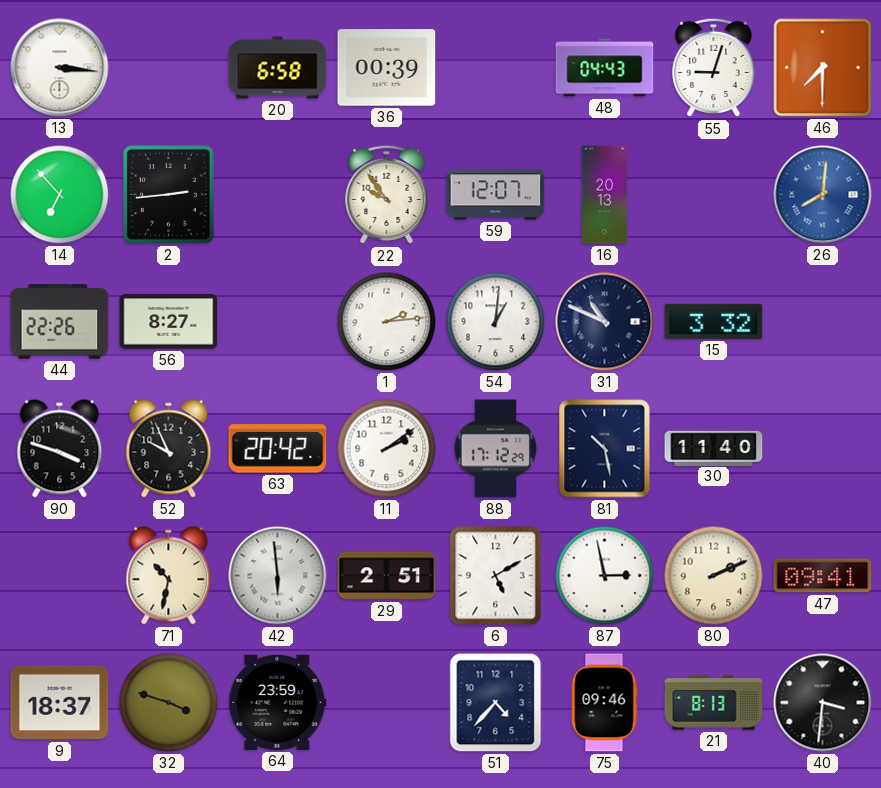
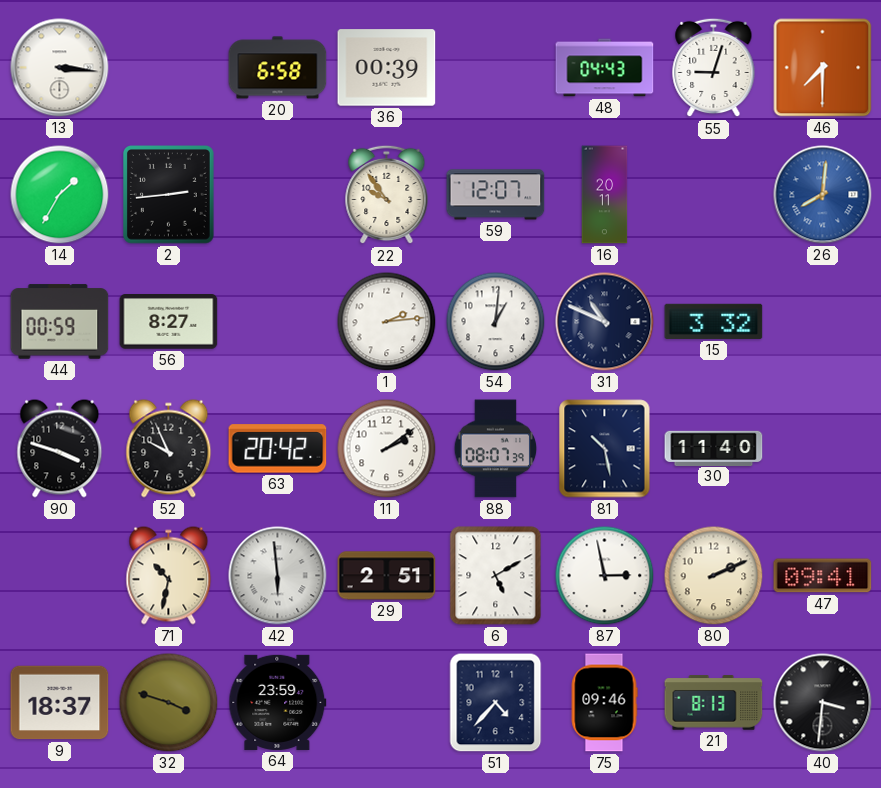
14: 6:53 -> 1:35 (60, 195)
16: 20:13 -> 20:11 (605, 195)
44: 22:26 -> 00:59 (60, 322)
88: 17:12 -> 08:07 (496, 449)
